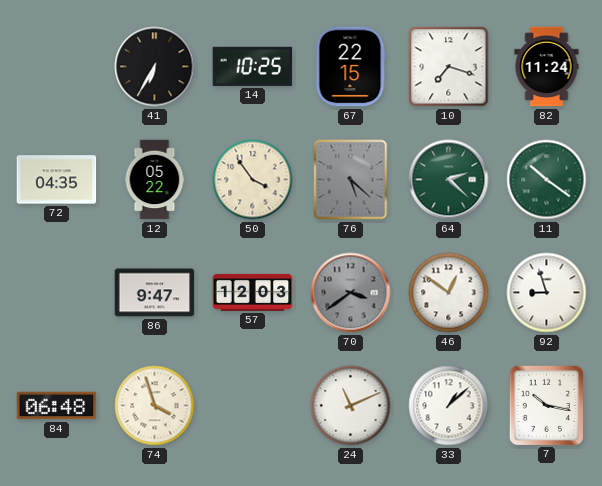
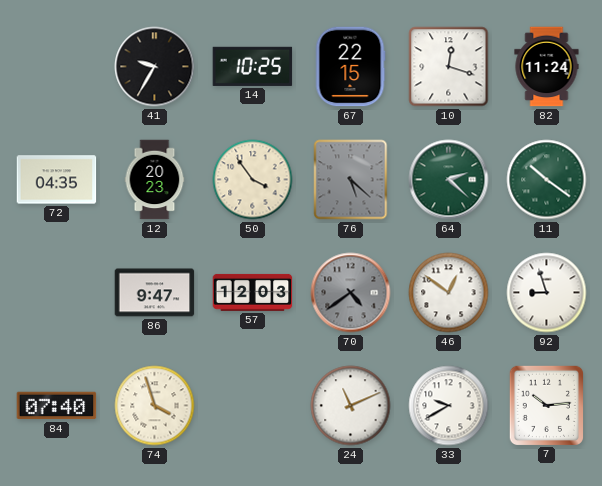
41: 6:35 -> 9:35 (155, 67)
10: 7:18 -> 12:18 (449, 67)
12: 05:22 -> 20:23 (155, 180)
70: 3:39 -> 4:39 (351, 293)
84: 06:48 -> 07:40 (57, 406)
33: 1:08 -> 9:40 (449, 406)
7: 10:17 -> 10:14 (546, 405)
